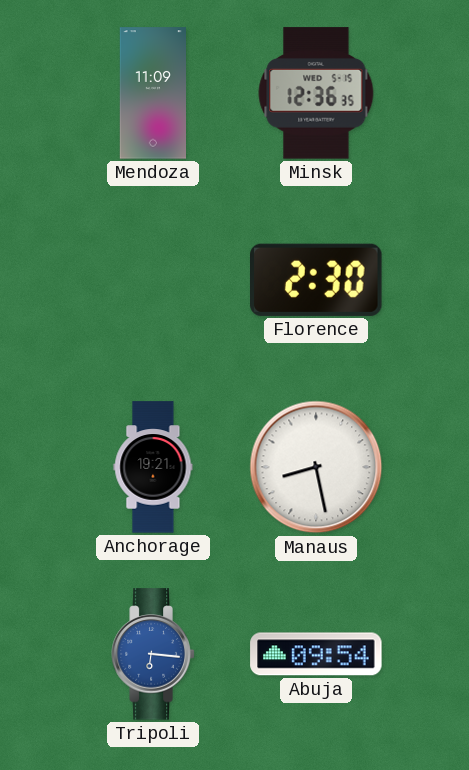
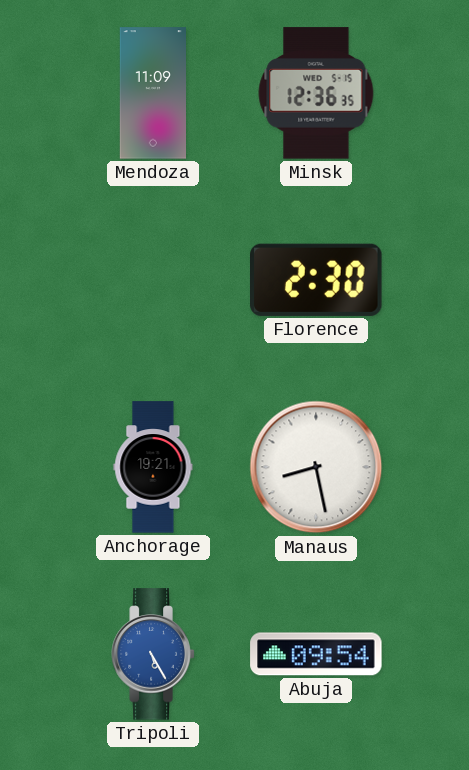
Tripoli: 6:16 -> 5:25 (153, 654)
